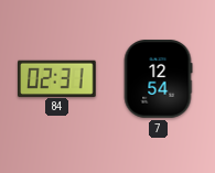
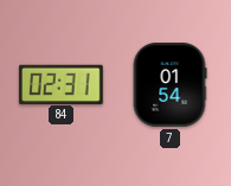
7: 12:54 -> 01:54 (169, 85)
